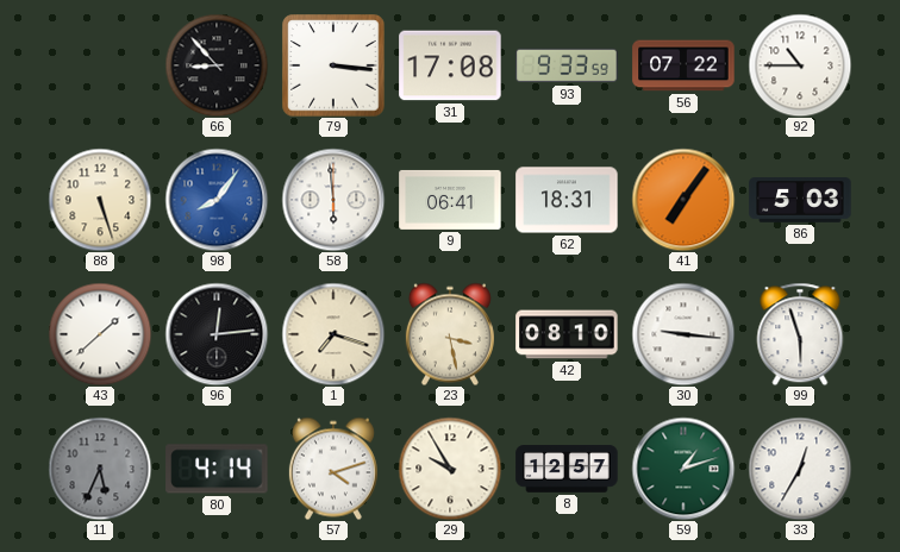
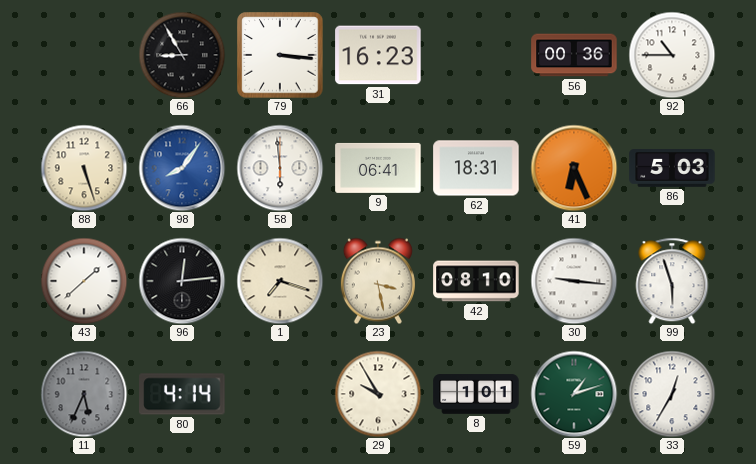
66: 8:53 -> 8:55 (182, 55)
31: 17:08 -> 16:23 (378, 55)
93: 9:33 -> none (567, 65)
56: 07:22 -> 00:36 (574, 55)
41: 7:06 -> 6:26 (574, 168)
57: 4:12 -> none (333, 469)
8: 12:57 -> 1:01 (476, 394)
